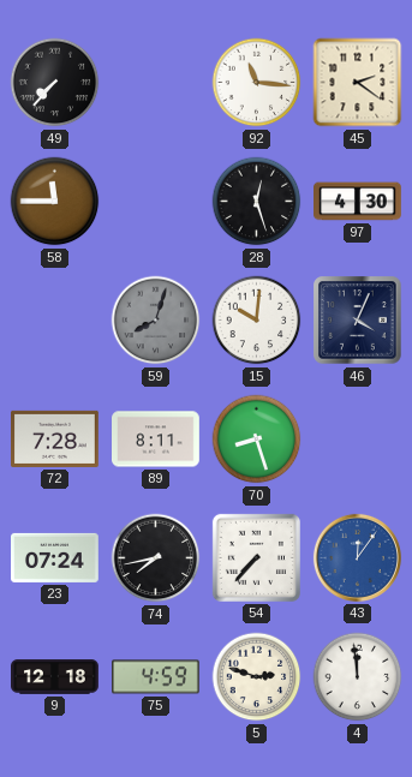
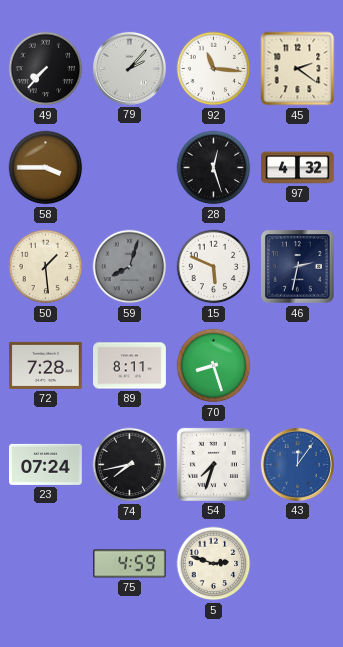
79: none -> 2:07 (129, 68)
58: 11:45 -> 3:45 (46, 168)
97: 4:30 -> 4:32 (298, 168)
50: none -> 1:29 (46, 267)
15: 10:01 -> 5:49 (214, 267)
46: 4:04 -> 2:32 (298, 267)
54: 7:37 -> 7:33 (213, 464)
9: 12:18 -> none (55, 677)
4: 11:59 -> none (358, 677)
